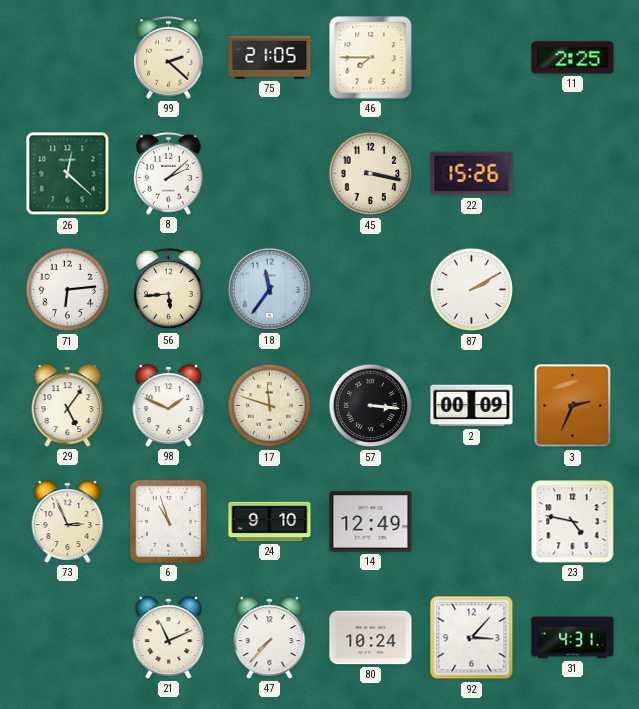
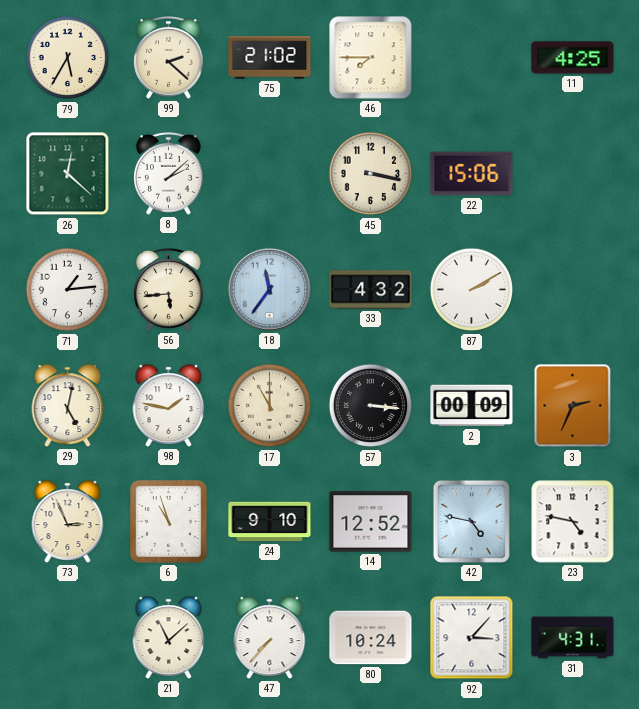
79: none -> 5:35 (68, 58)
75: 21:05 -> 21:02 (270, 58)
11: 2:25 -> 4:25 (573, 58)
22: 15:26 -> 15:06 (472, 174)
71: 6:14 -> 1:14 (68, 290)
33: none -> 4:32 (371, 290)
29: 5:06 -> 5:02 (68, 406)
98: 1:49 -> 1:47 (169, 406)
17: 11:48 -> 11:00 (270, 406)
14: 12:49 -> 12:52 (371, 522)
42: none -> 4:47 (471, 521)
21: 11:11 -> 11:08 (169, 638)
